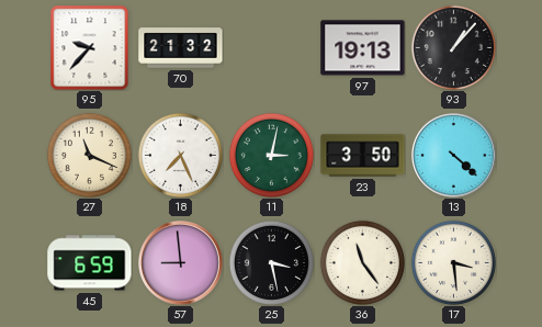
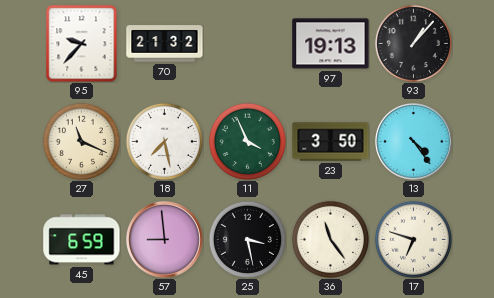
18: 7:26 -> 7:28 (164, 141)
11: 3:02 -> 3:56 (247, 141)
13: 4:22 -> 4:24 (414, 142)
17: 3:29 -> 6:48 (413, 239)
